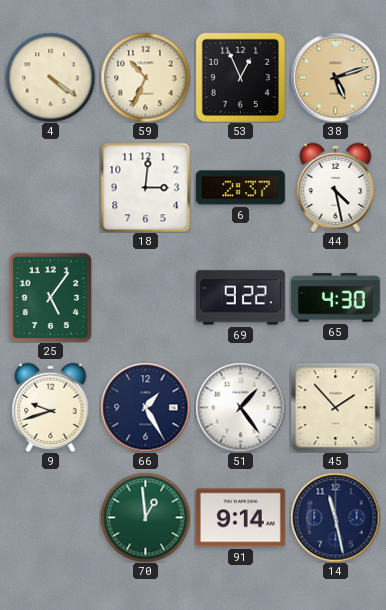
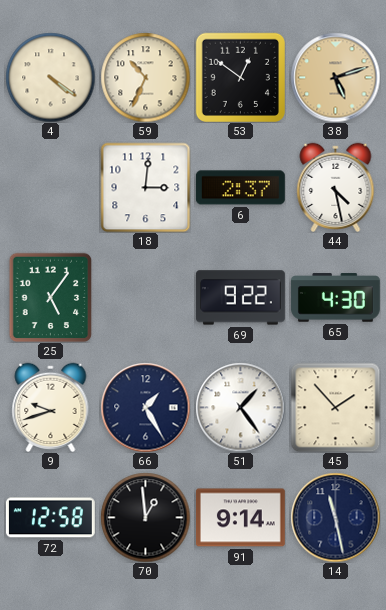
53: 12:56 -> 12:51 (240, 77)
72: none -> 12:58 (50, 518)
70 dial: green -> black (145, 517)
